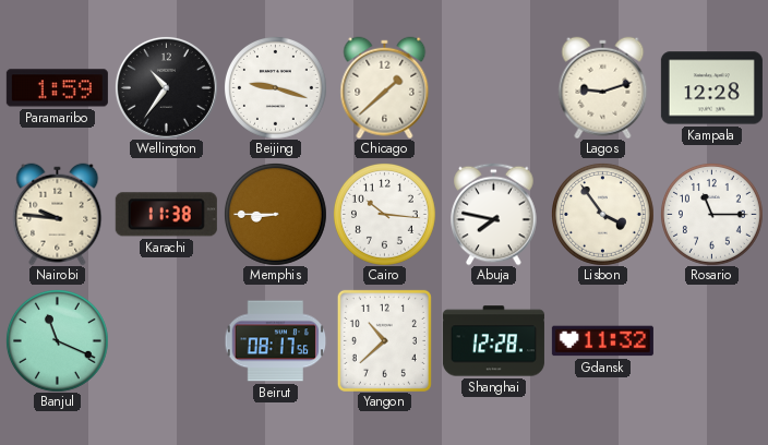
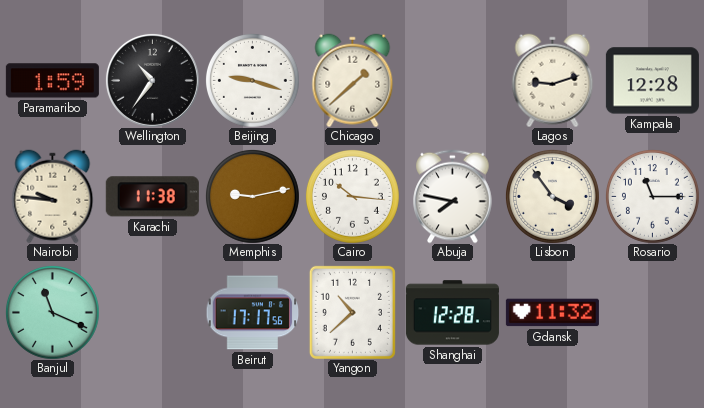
Memphis: 8:45 -> 9:13 (252, 196)
Beirut: 08:17 -> 17:17 (252, 313)
